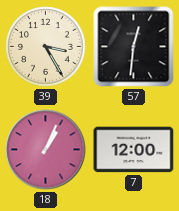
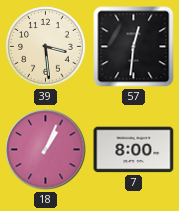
39: 3:25 -> 3:29 (46, 47)
7: 12:00 -> 8:00 (134, 150)
